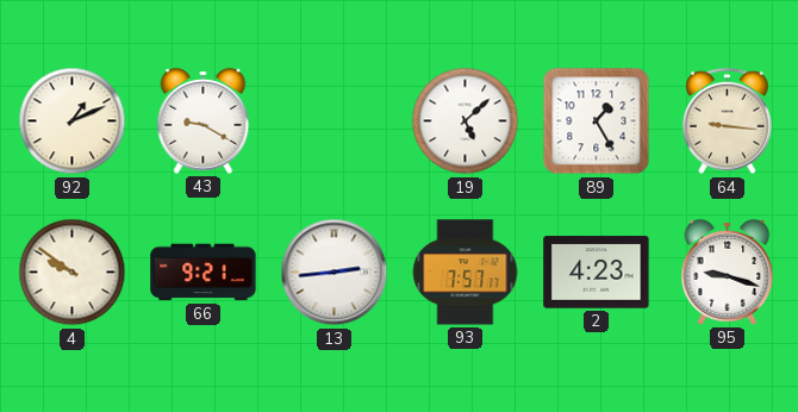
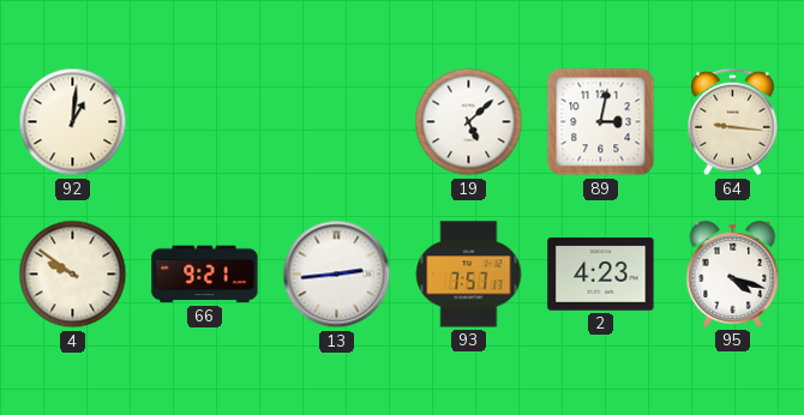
92: 1:11 -> 1:01 (73, 122)
43: 9:20 -> none (204, 120)
89: 1:25 -> 3:02 (601, 122)
95: 9:18 -> 4:18 (733, 273)
